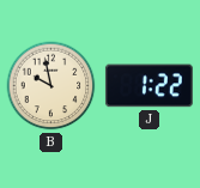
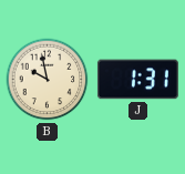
J: 1:22 -> 1:31 (137, 80)
